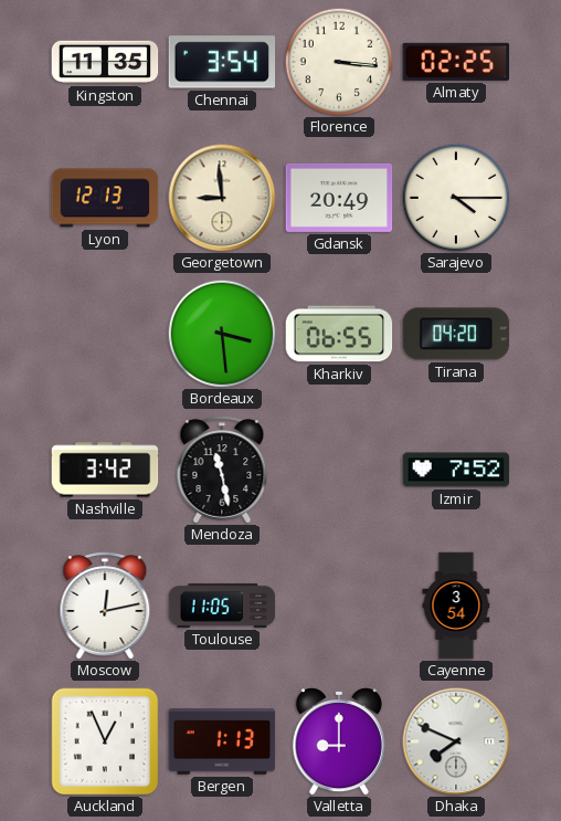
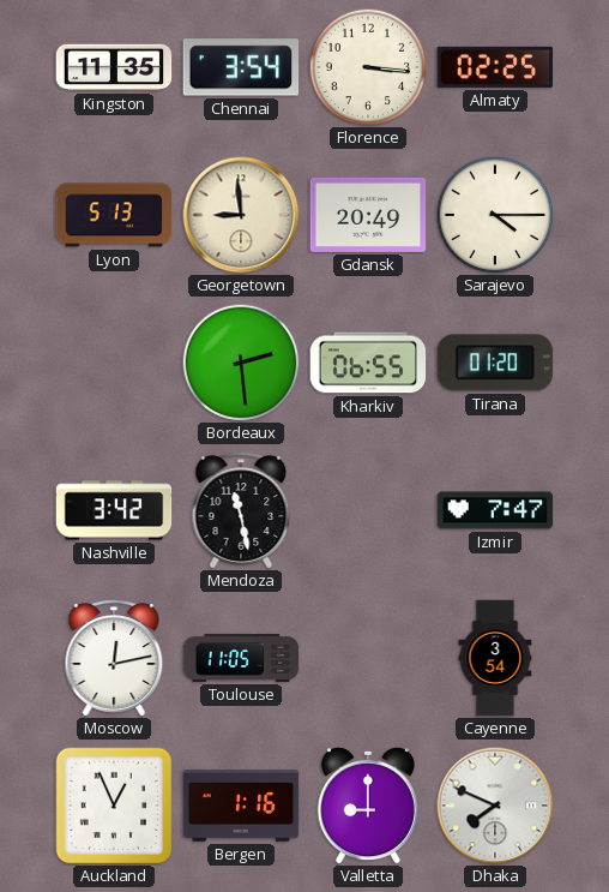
Lyon: 12:13 -> 5:13 (114, 215)
Bordeaux: 3:29 -> 2:29 (241, 363)
Tirana: 04:20 -> 01:20 (495, 363)
Izmir: 7:52 -> 7:47 (495, 510)
Bergen: 1:13 -> 1:16 (241, 806)
